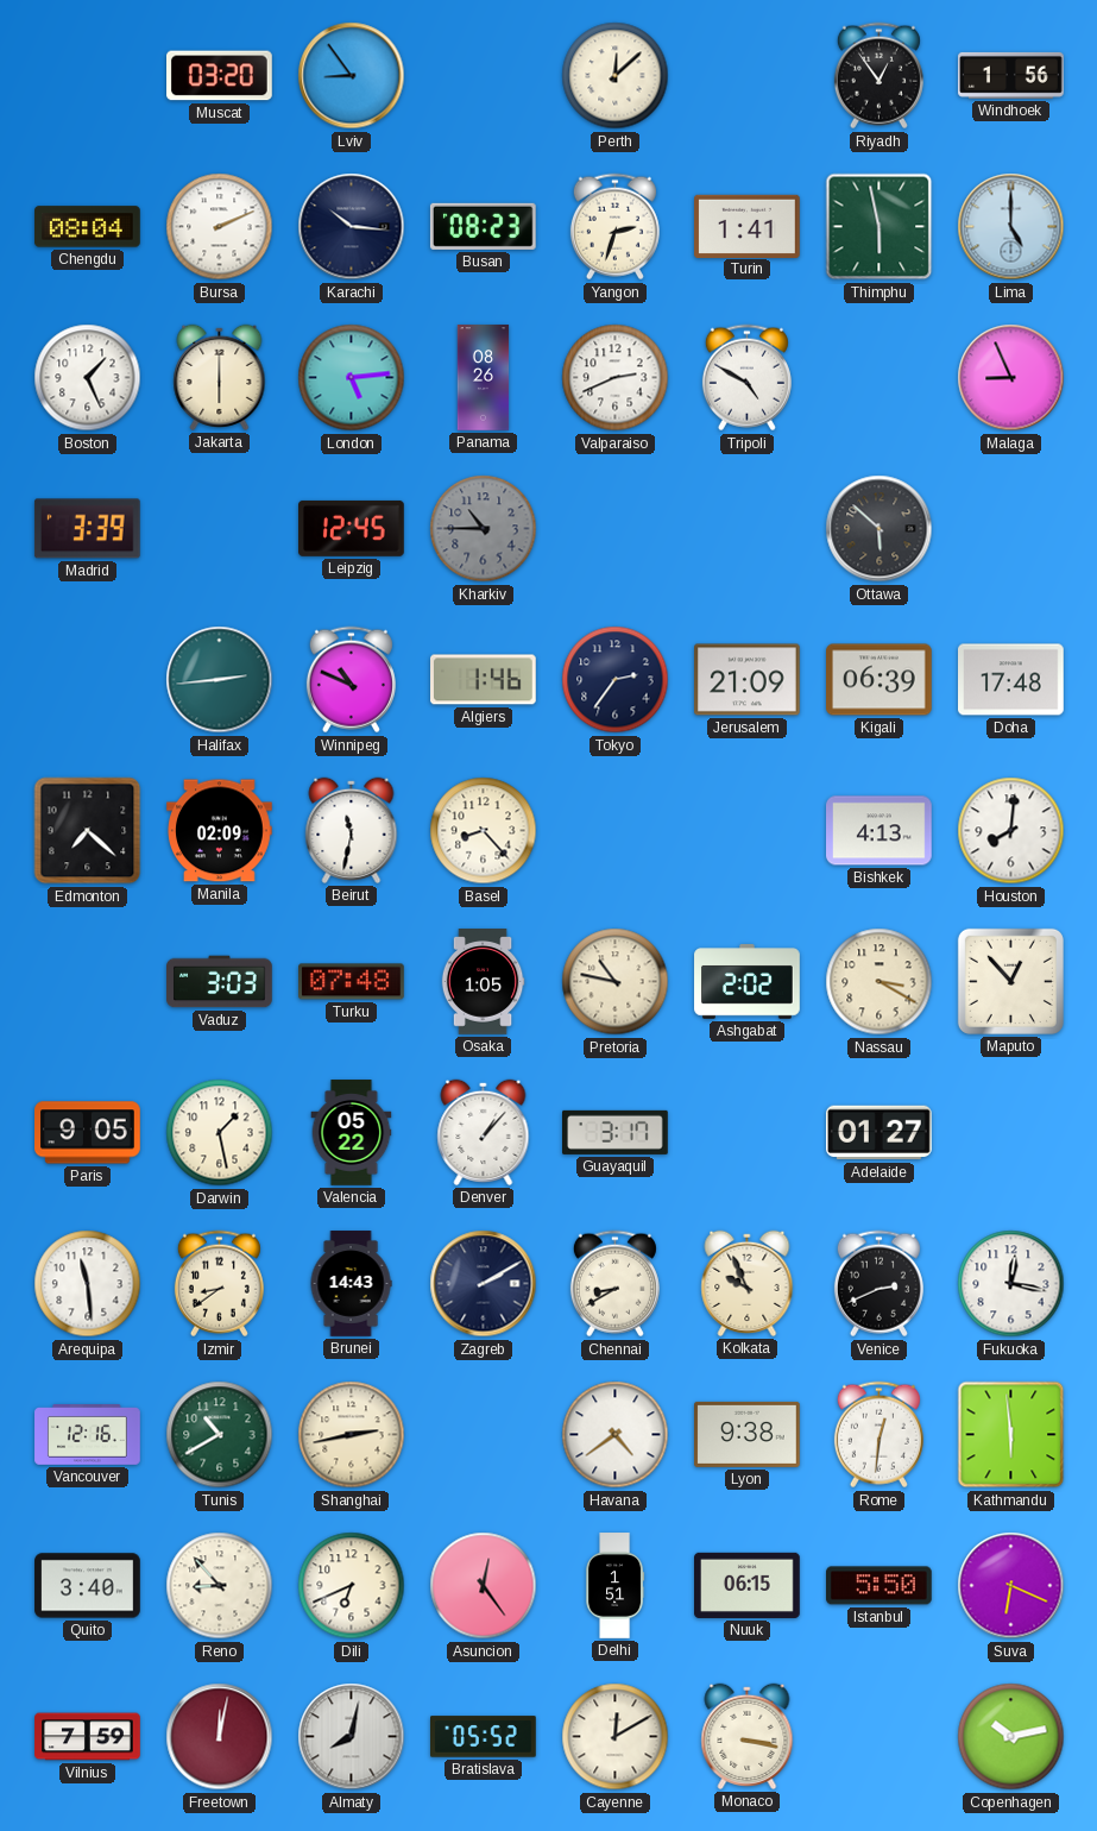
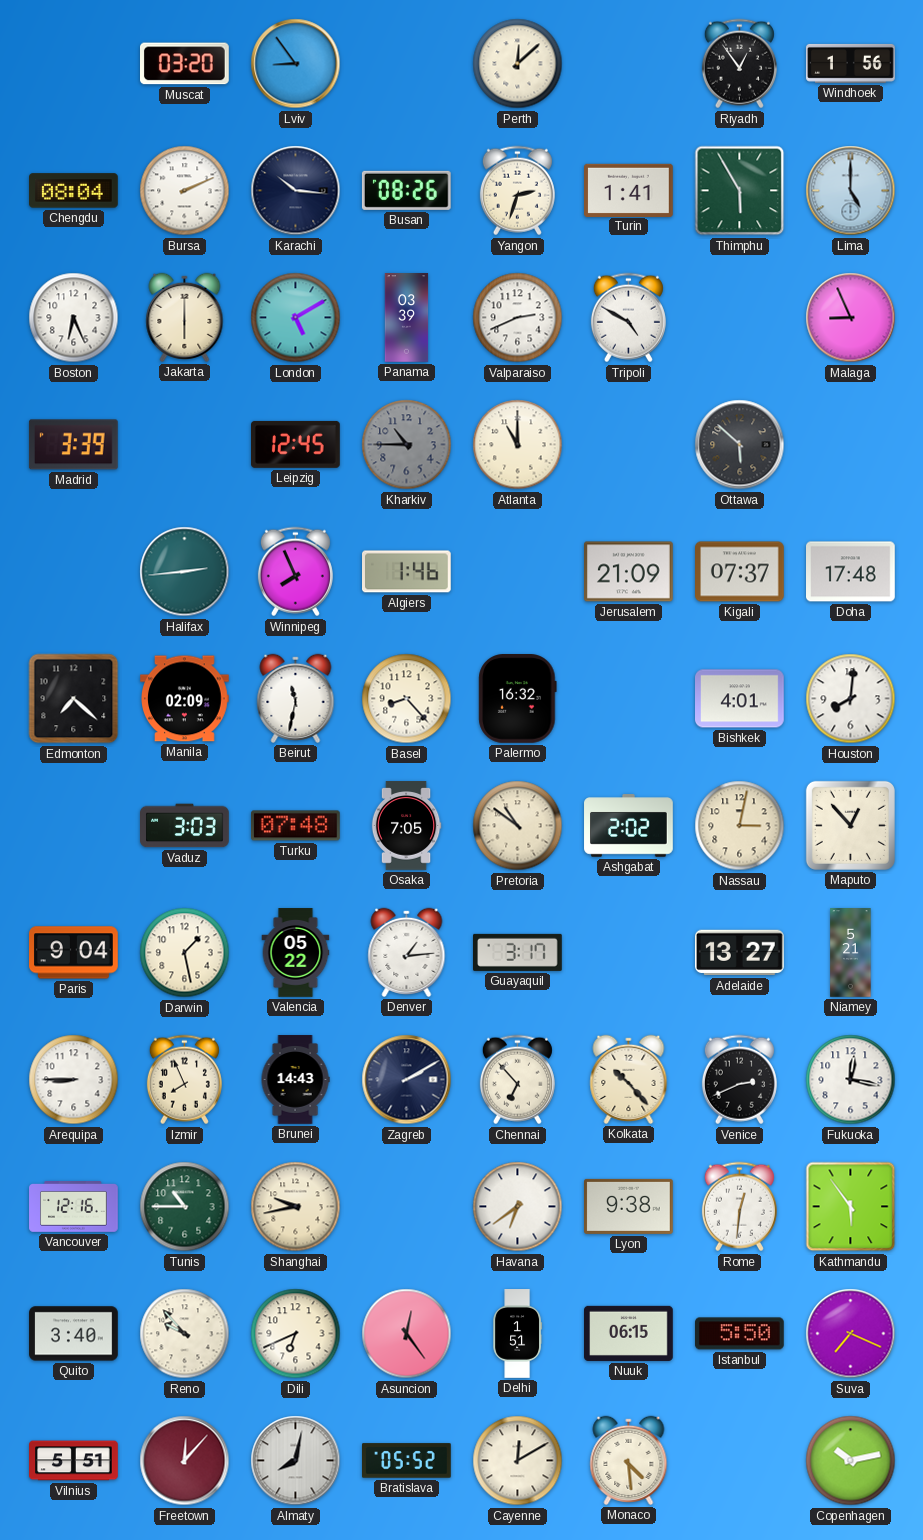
Busan: 08:23 -> 08:26 (406, 190)
Thimphu: 5:58 -> 5:55 (740, 191)
Boston: 1:26 -> 6:26 (74, 318)
London: 5:14 -> 5:10 (296, 318)
Panama: 08:26 -> 03:39 (407, 318)
Atlanta: none -> 11:00 (518, 445)
Winnipeg: 10:49 -> 7:56 (295, 572)
Tokyo: 2:36 -> none (616, 680)
Kigali: 06:39 -> 07:37 (740, 572)
Palermo: none -> 16:32 (518, 699)
Bishkek: 4:13 -> 4:01 (740, 699)
Osaka: 1:05 -> 7:05 (406, 826)
Pretoria: 10:47 -> 10:51 (518, 826)
Nassau: 3:20 -> 3:02 (740, 826)
Paris: 9:05 -> 9:04 (74, 953)
Denver: 1:07 -> 1:14 (407, 952)
Adelaide: 01:27 -> 13:27 (740, 953)
Niamey: none -> 5:21 (851, 953)
Arequipa: 11:29 -> 8:45 (74, 1080)
Izmir: 8:39 -> 7:56 (184, 1080)
Chennai: 8:40 -> 6:53 (517, 1080)
Kolkata: 9:56 -> 10:23 (629, 1079)
Tunis: 10:40 -> 10:45 (185, 1207)
Shanghai: 2:43 -> 9:43 (296, 1207)
Havana: 4:39 -> 6:39 (518, 1207)
Kathmandu: 5:59 -> 5:54 (851, 1207)
Reno: 8:53 -> 9:53 (185, 1334)
Suva: 6:19 -> 7:19 (851, 1334)
Vilnius: 7:59 -> 5:51 (74, 1461)
Freetown: 12:02 -> 12:07 (185, 1461)
Monaco: 3:17 -> 4:29 (629, 1460)
